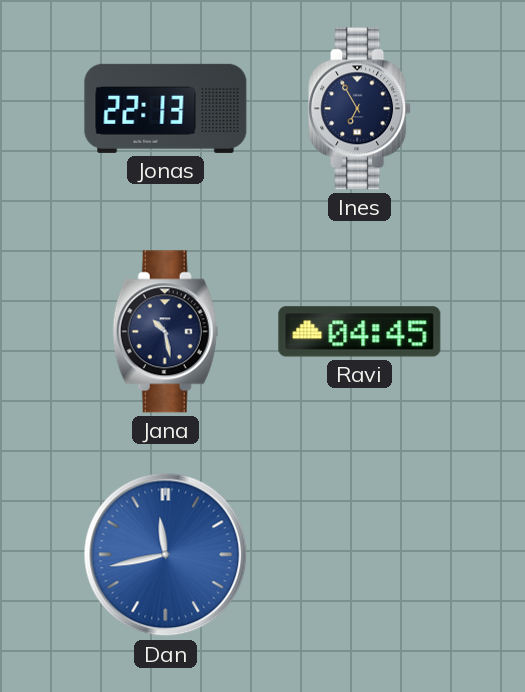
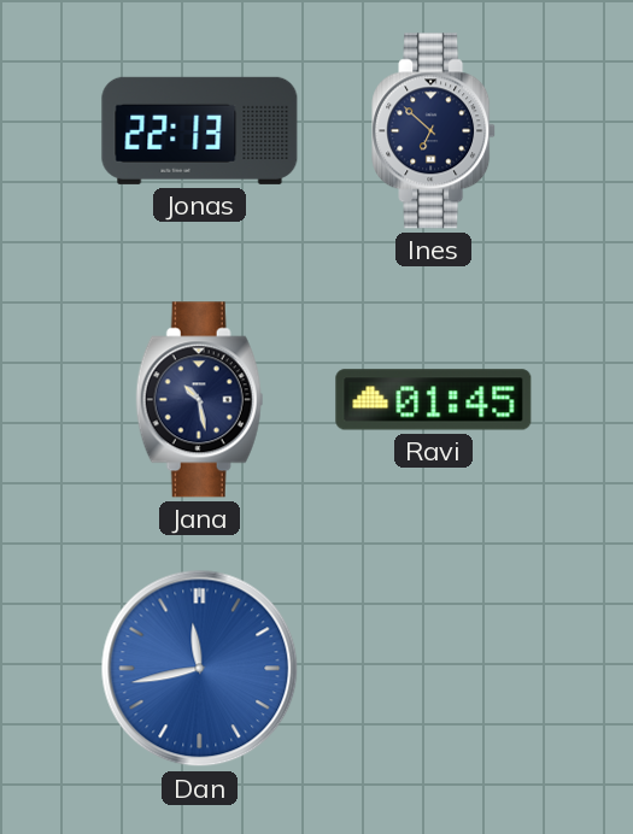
Ines: 6:55 -> 6:52 (434, 131)
Ravi: 04:45 -> 01:45 (434, 400)
